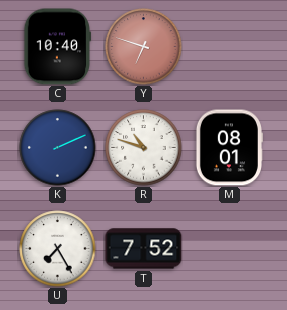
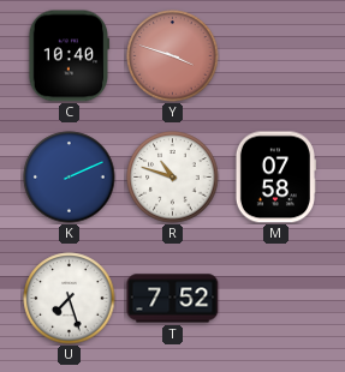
Y: 6:48 -> 3:48 (173, 56)
M: 08:01 -> 07:58 (275, 178)
U: 7:25 -> 7:27 (70, 299)
